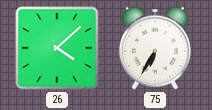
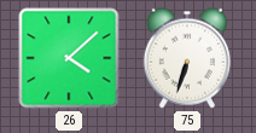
75: 6:35 -> 6:33 (187, 58)
